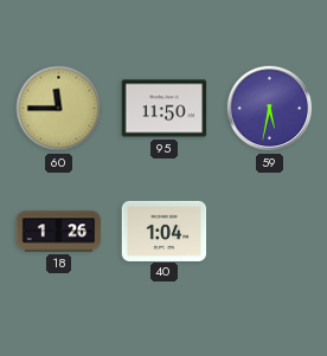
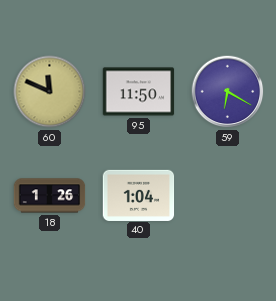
60: 11:45 -> 11:49 (50, 92)
59: 5:32 -> 6:20 (228, 92)
